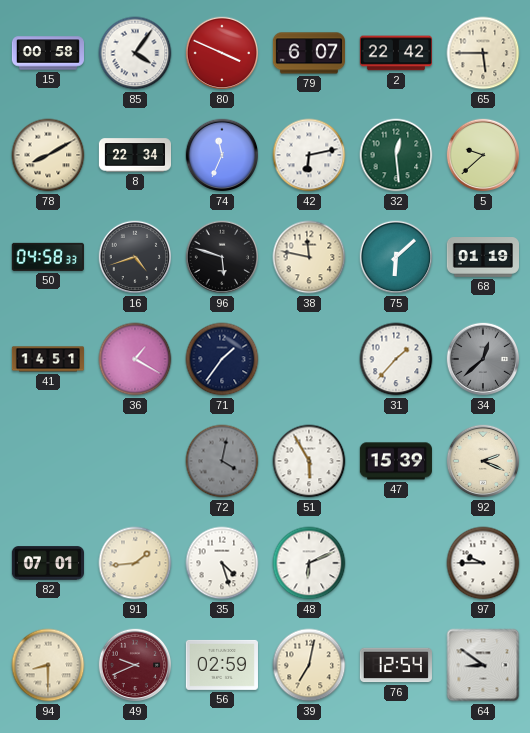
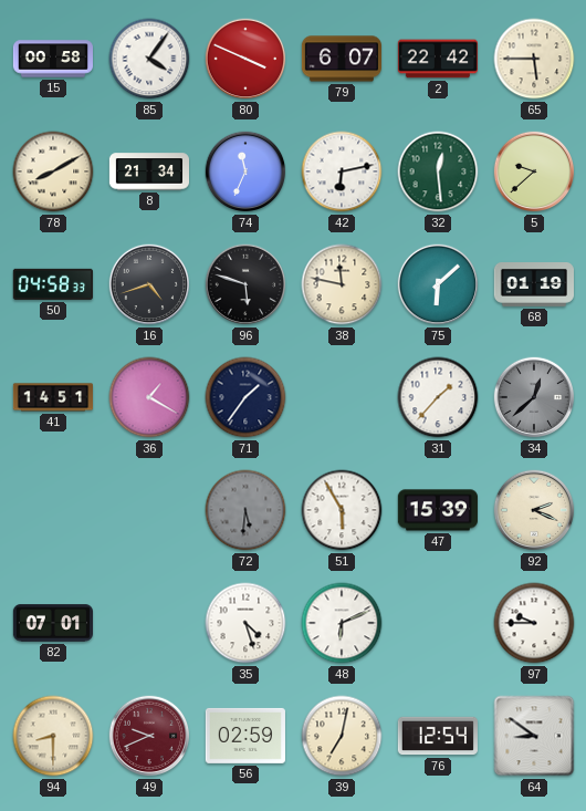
8: 22:34 -> 21:34 (148, 171)
72: 4:02 -> 5:31 (245, 510)
91: 1:44 -> none (135, 563)
